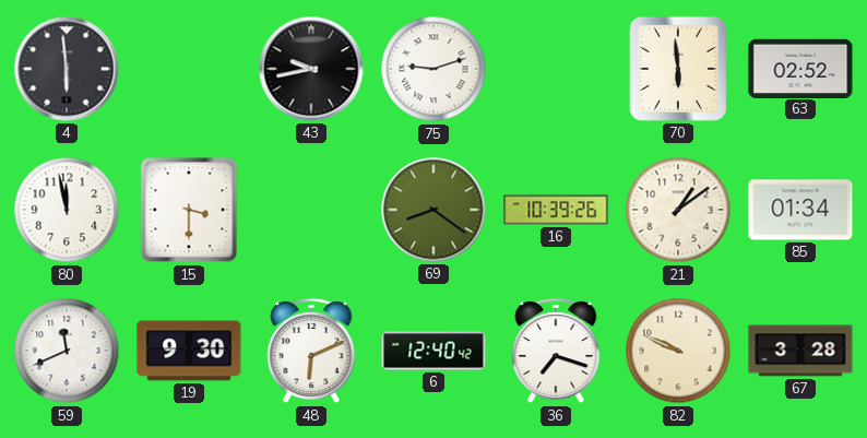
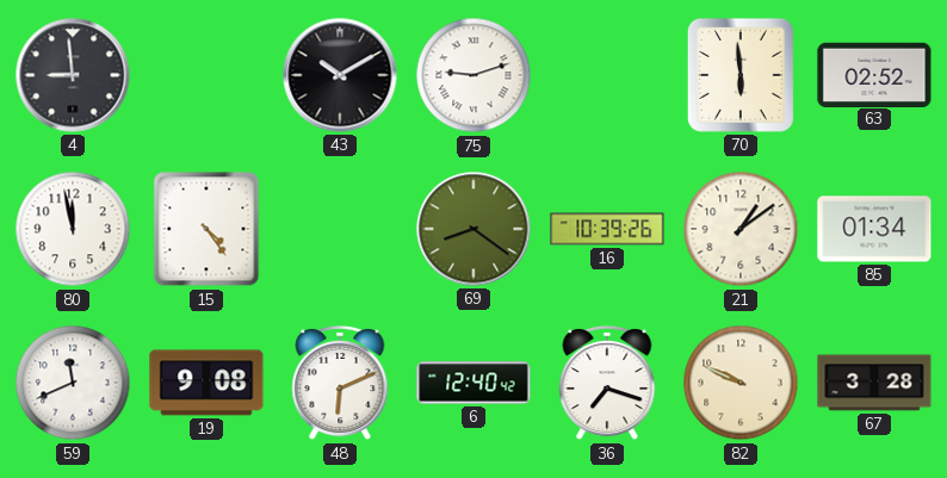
4: 5:59 -> 8:59 (73, 75)
43: 9:43 -> 10:10 (340, 75)
15: 3:30 -> 4:24 (206, 229)
19: 9:30 -> 9:08 (206, 383)
